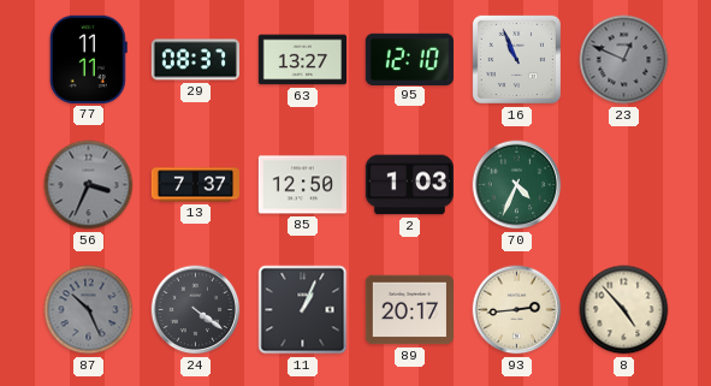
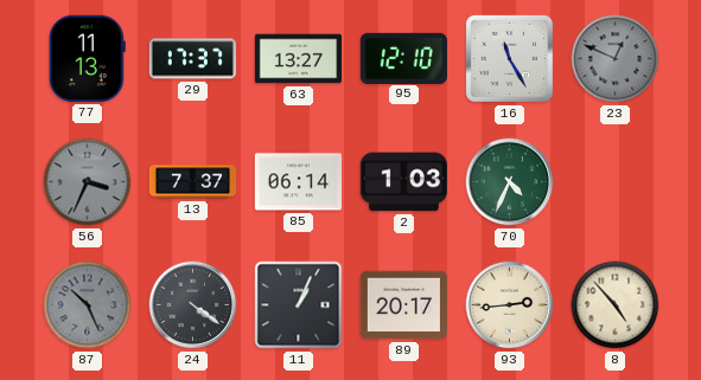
77: 11:11 -> 11:13 (87, 58)
29: 08:37 -> 17:37 (192, 59)
16: 10:56 -> 11:25 (509, 58)
85: 12:50 -> 06:14 (298, 182)
